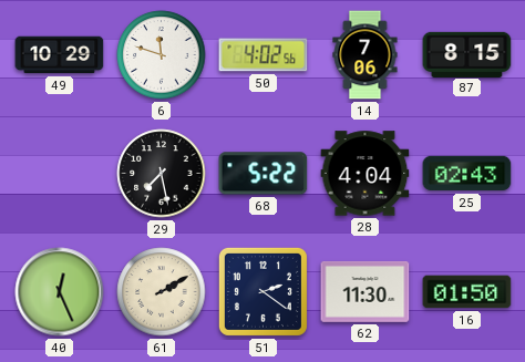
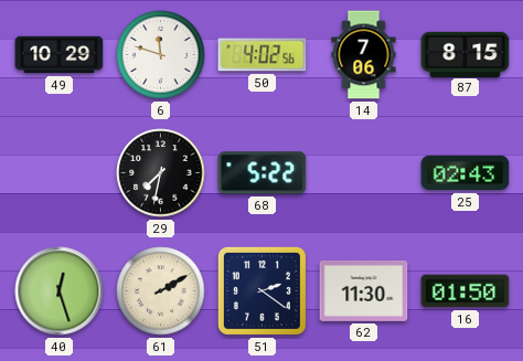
29: 7:28 -> 7:32 (161, 173)
28: 4:04 -> none (366, 174)
40: 12:26 -> 12:27 (60, 291)
